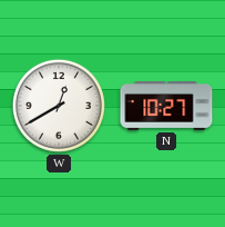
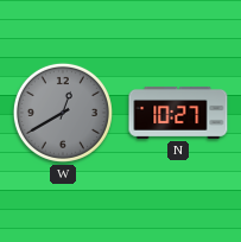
W dial: white -> grey (63, 113)
